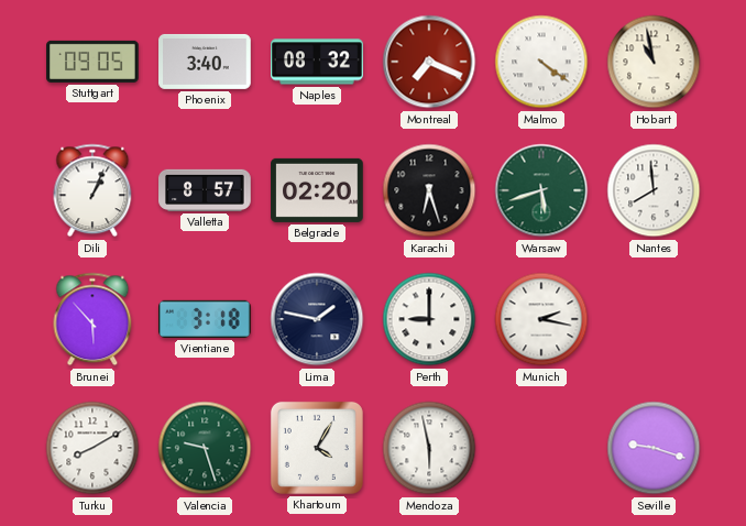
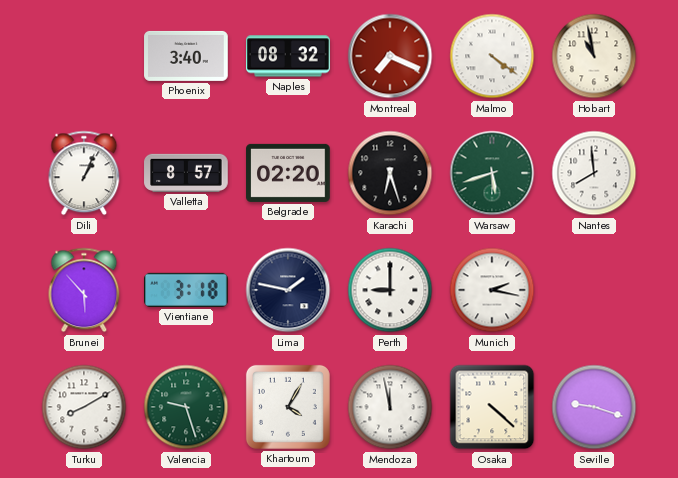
Stuttgart: 09:05 -> none (92, 62)
Mendoza: 5:58 -> 11:58 (390, 407)
Osaka: none -> 4:22 (492, 407)
